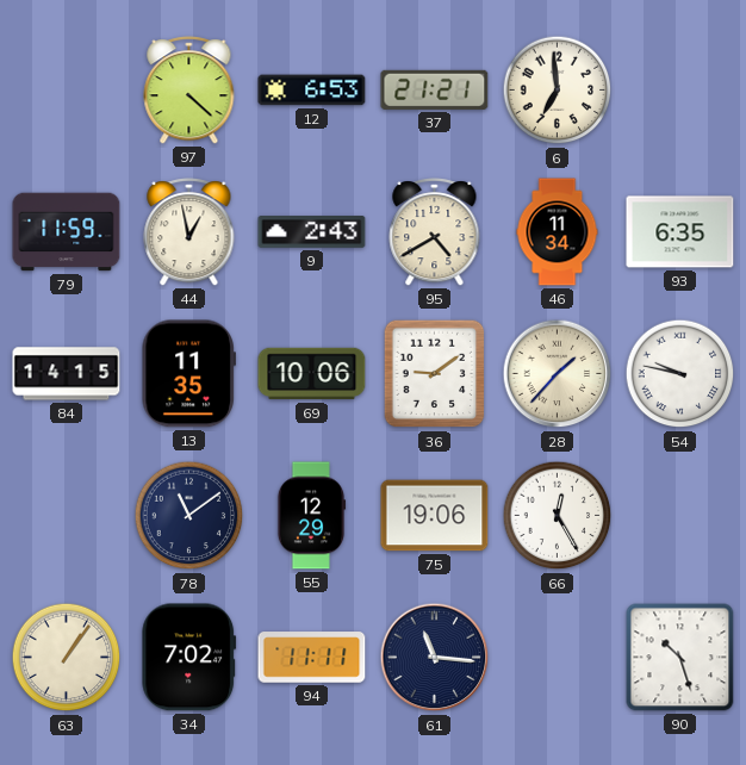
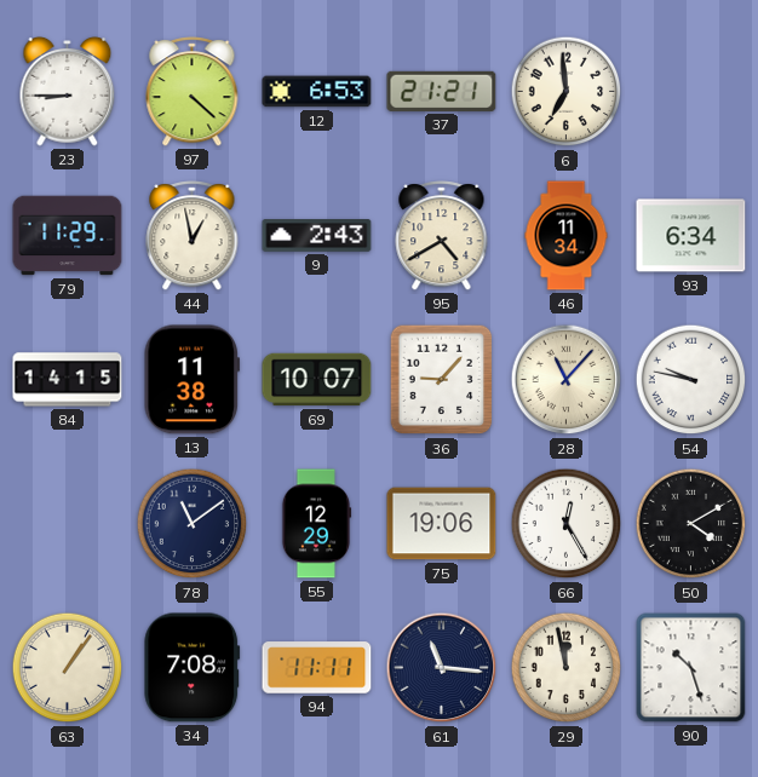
23: none -> 8:45 (68, 92)
79: 11:59 -> 11:29 (68, 236)
93: 6:35 -> 6:34 (691, 236)
13: 11:35 -> 11:38 (191, 380)
69: 10:06 -> 10:07 (317, 380)
36: 9:09 -> 9:07 (442, 380)
28: 1:37 -> 11:07 (567, 380)
50: none -> 4:10 (691, 524)
34: 7:02 -> 7:08 (193, 668)
29: none -> 11:58 (567, 668)
